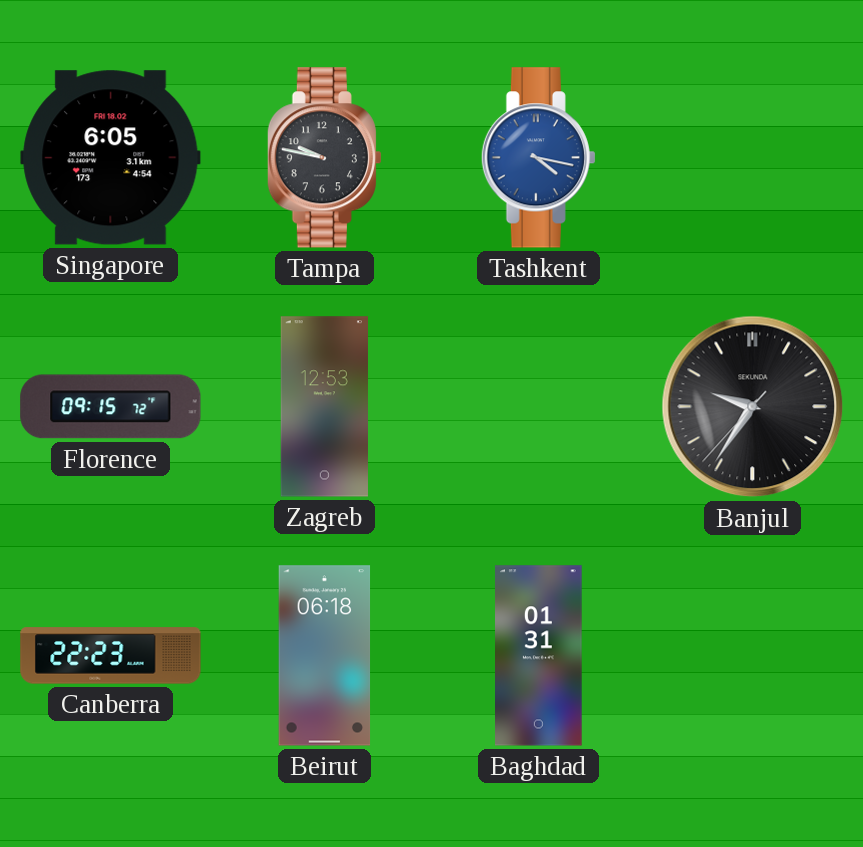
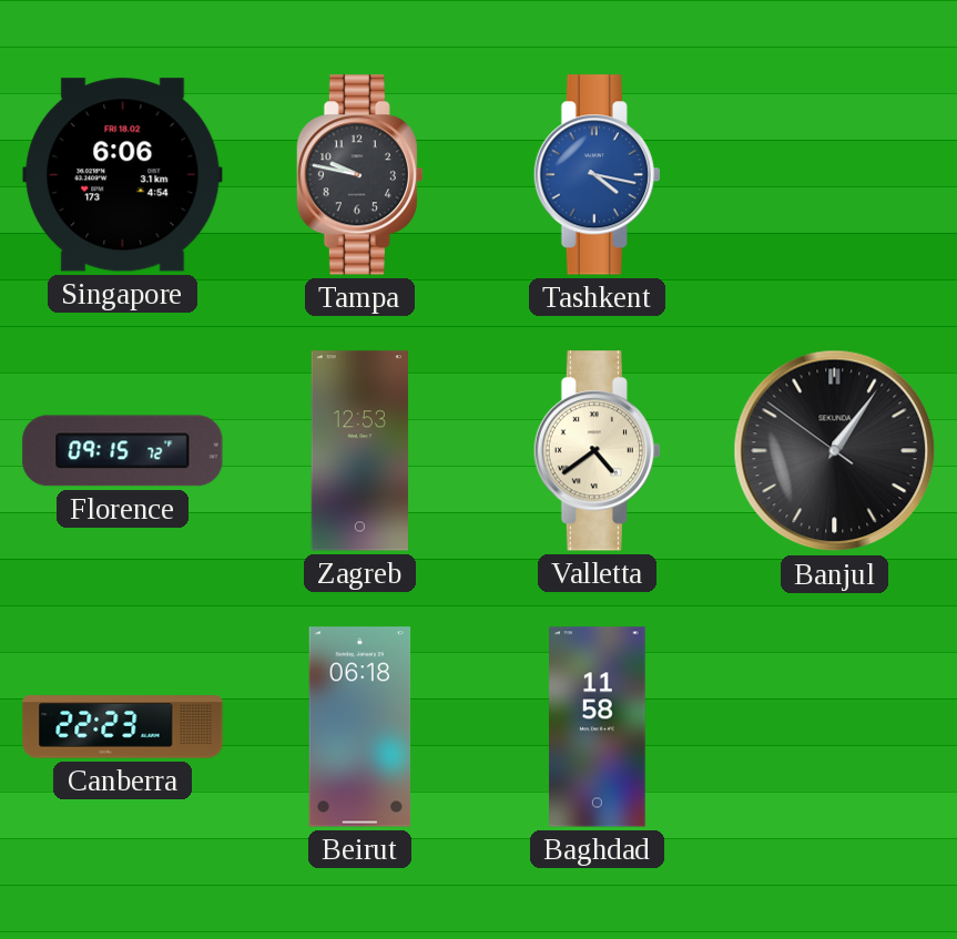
Singapore: 6:05 -> 6:06 (123, 175)
Valletta: none -> 4:39 (597, 451)
Banjul: 9:35 -> 1:05 (835, 451)
Baghdad: 01:31 -> 11:58 (598, 727)
